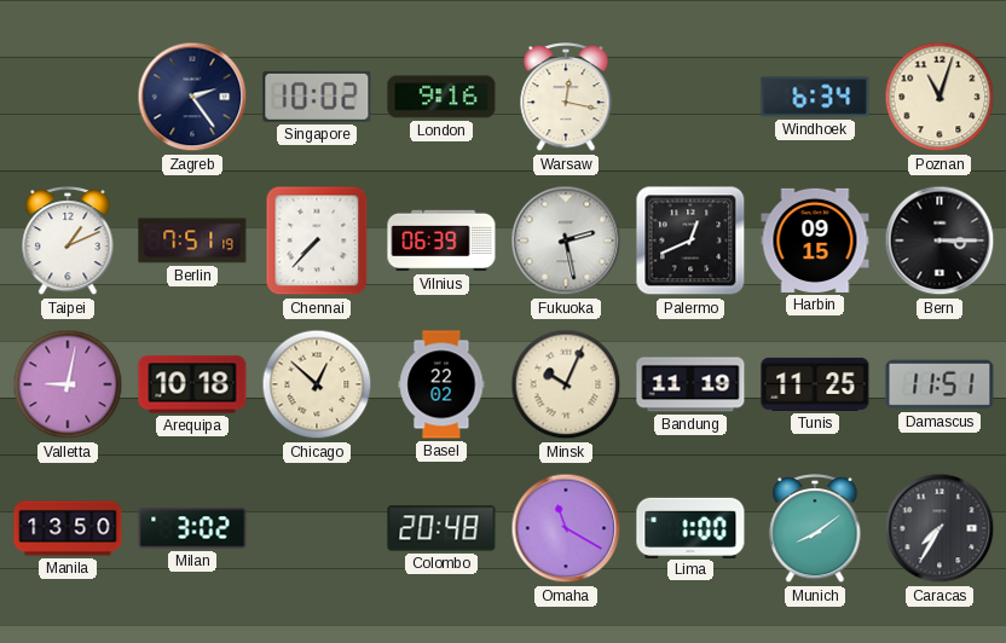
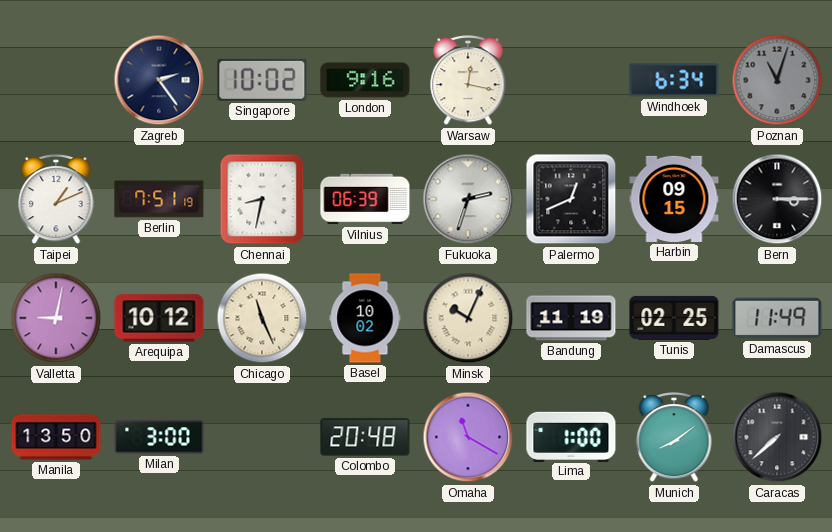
Poznan dial: cream -> grey (777, 80)
Chennai: 7:37 -> 8:32 (262, 199)
Fukuoka: 2:28 -> 2:33 (468, 199)
Arequipa: 10:18 -> 10:12 (159, 318)
Chicago: 12:52 -> 11:26 (262, 318)
Basel: 22:02 -> 10:02 (365, 318)
Tunis: 11:25 -> 02:25 (674, 318)
Damascus: 11:51 -> 11:49 (777, 318)
Milan: 3:02 -> 3:00 (159, 437)
Caracas: 7:35 -> 7:38 (777, 437)
